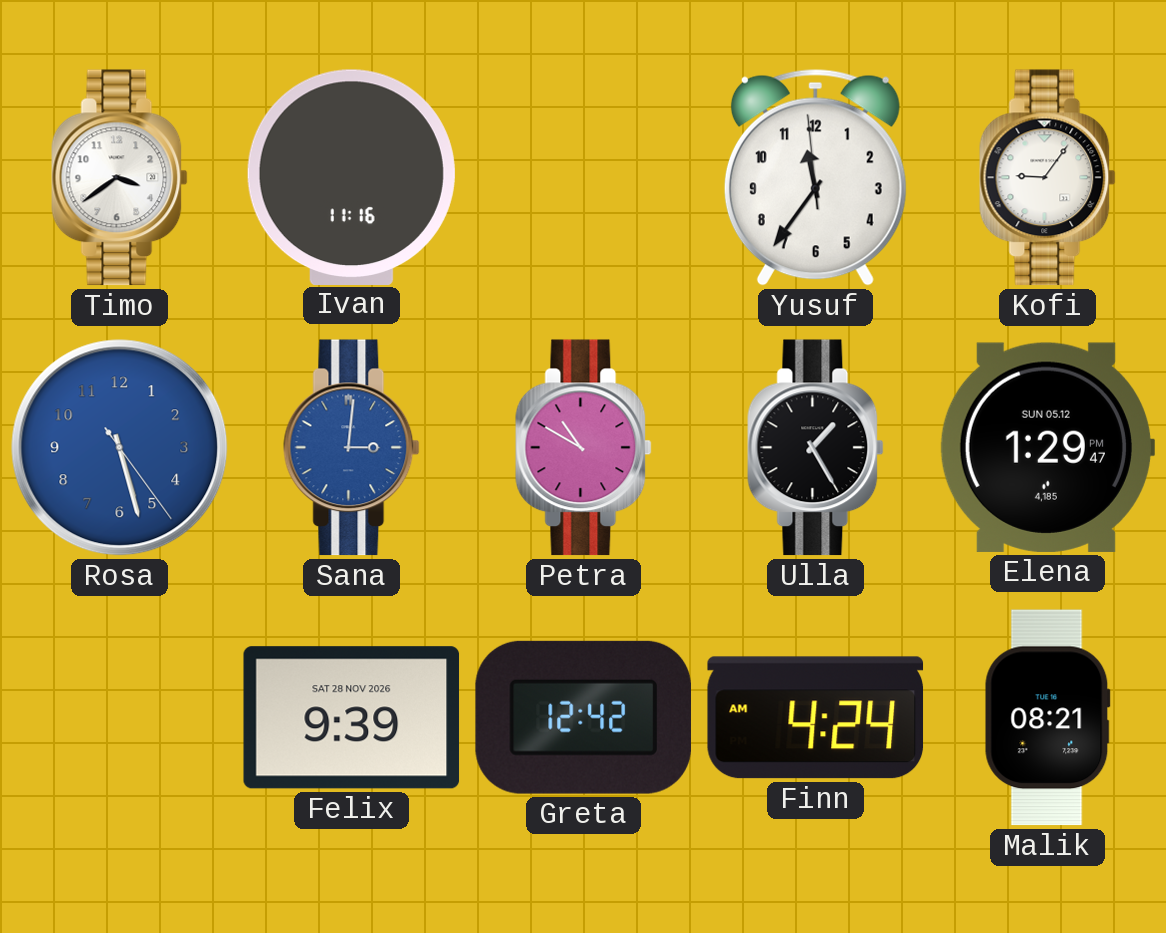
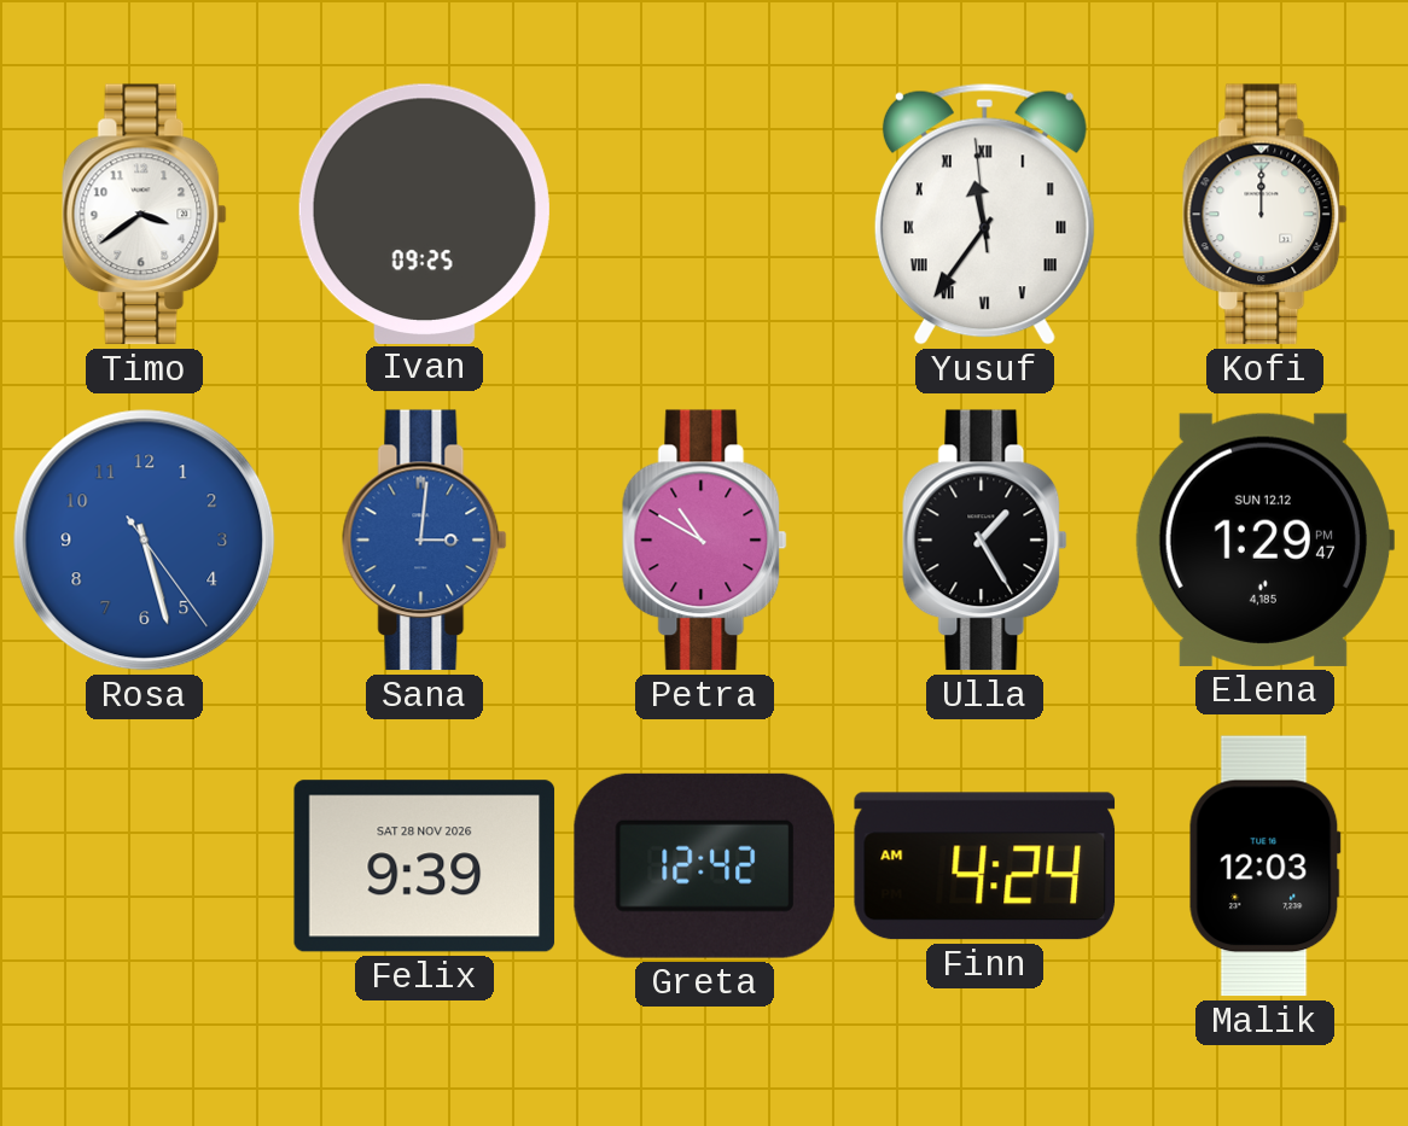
Ivan: 11:16 -> 09:25 (424, 214)
Yusuf numerals: Arabic -> Roman (984, 214)
Kofi: 9:06 -> 12:00 (1266, 215)
Elena date: SUN 05.12 -> SUN 12.12 (1263, 539)
Malik: 08:21 -> 12:03 (1264, 867)
